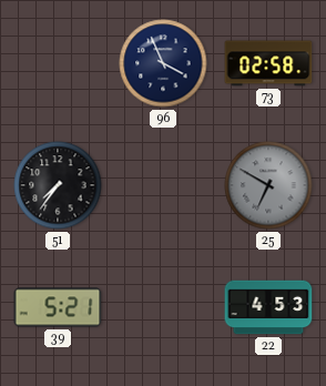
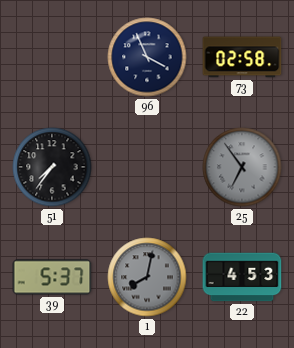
25: 6:50 -> 6:54 (242, 167)
39: 5:21 -> 5:37 (52, 277)
1: none -> 8:02 (147, 277)
